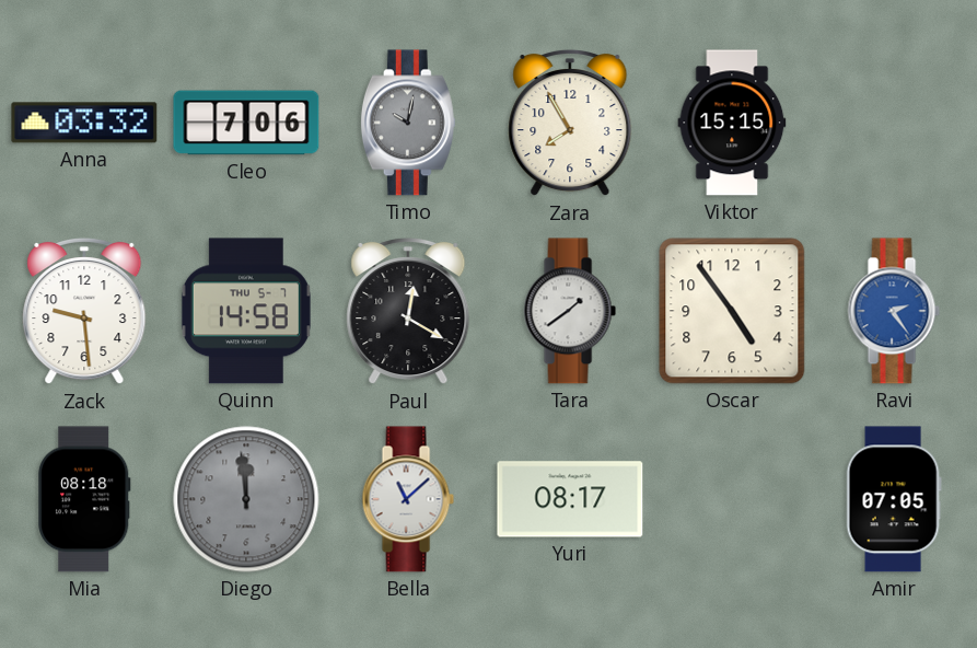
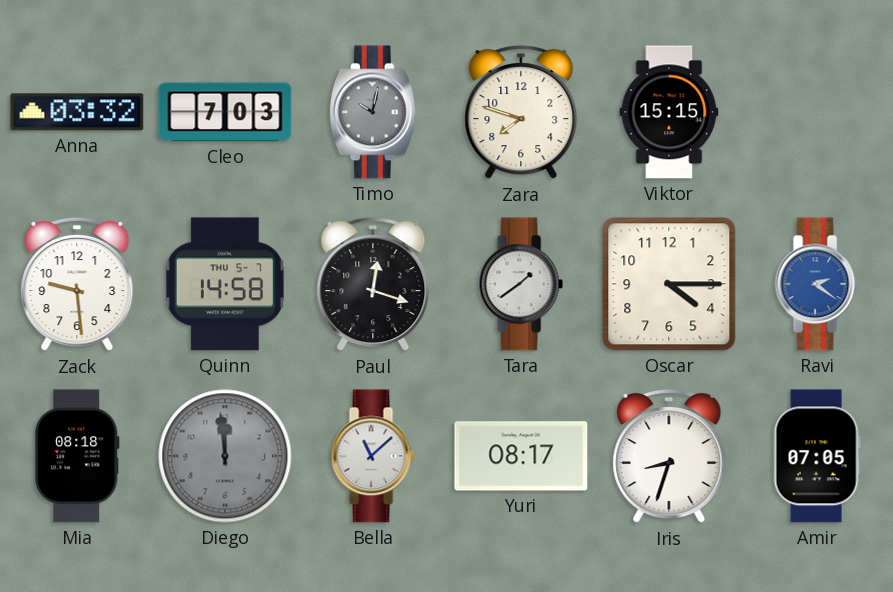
Cleo: 7:06 -> 7:03 (225, 112)
Zara: 7:55 -> 7:48 (521, 112)
Paul: 12:20 -> 12:18 (373, 284)
Oscar: 4:54 -> 4:15 (669, 284)
Ravi: 2:24 -> 2:21 (817, 284)
Iris: none -> 8:33 (669, 456)
